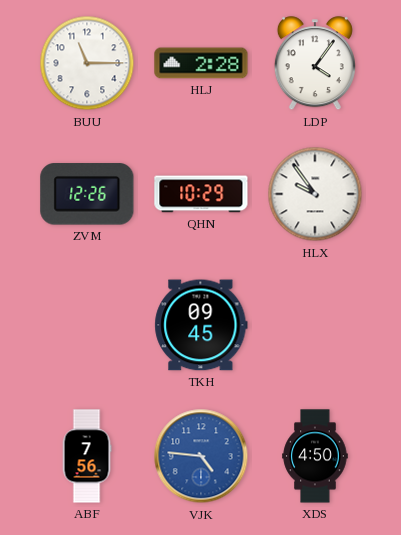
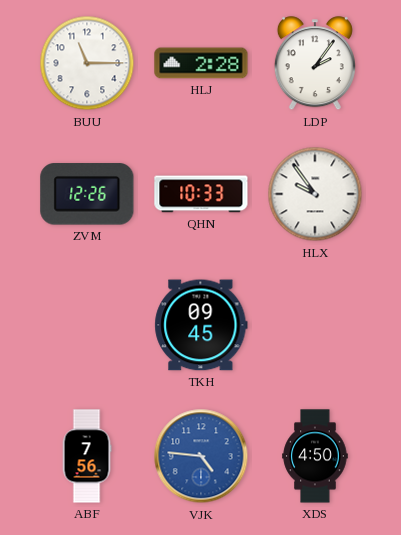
LDP: 4:06 -> 2:06 (315, 64)
QHN: 10:29 -> 10:33 (201, 194)
